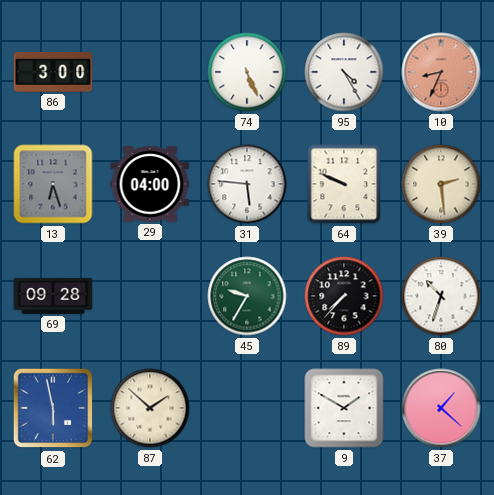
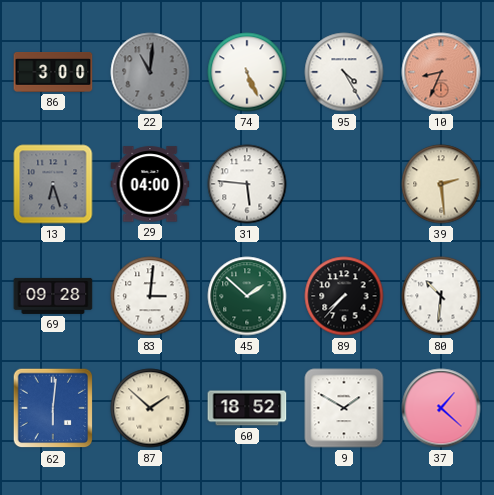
22: none -> 11:01 (150, 72)
64: 9:49 -> none (344, 184)
83: none -> 3:01 (150, 296)
45: 9:35 -> 1:52 (247, 296)
80: 10:33 -> 10:31 (441, 296)
62: 5:58 -> 6:01 (53, 408)
60: none -> 18:52 (247, 408)
